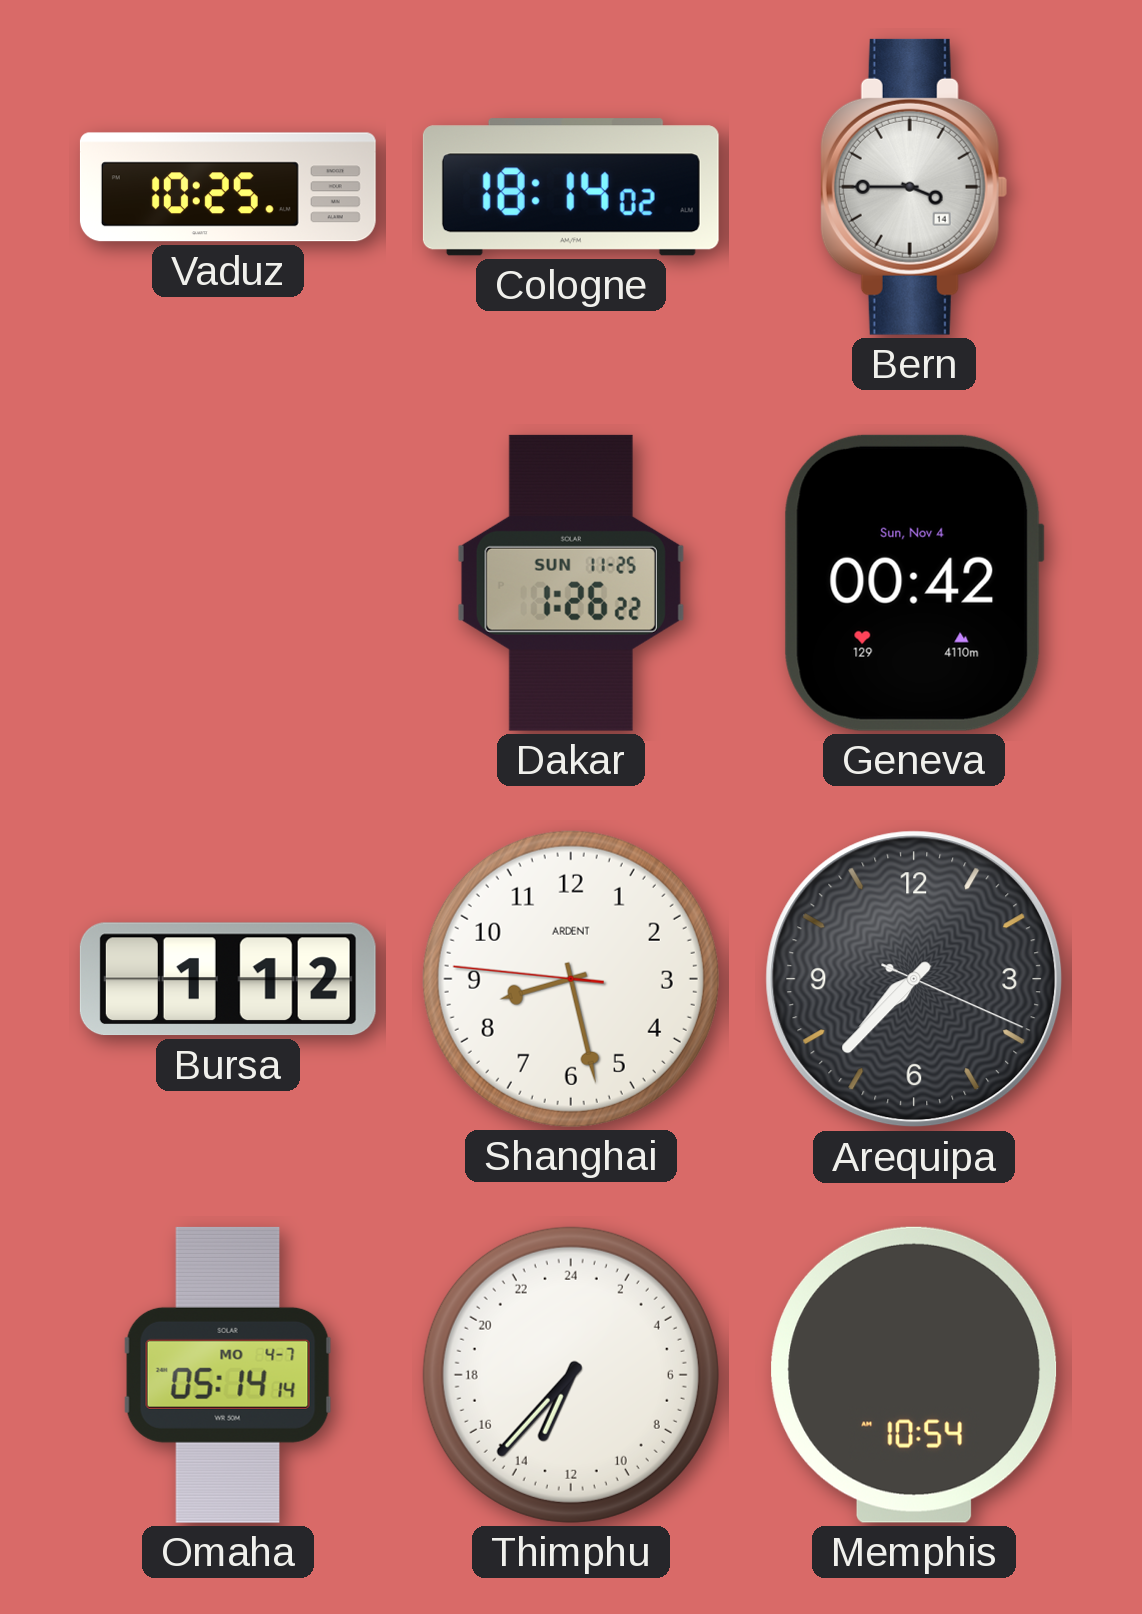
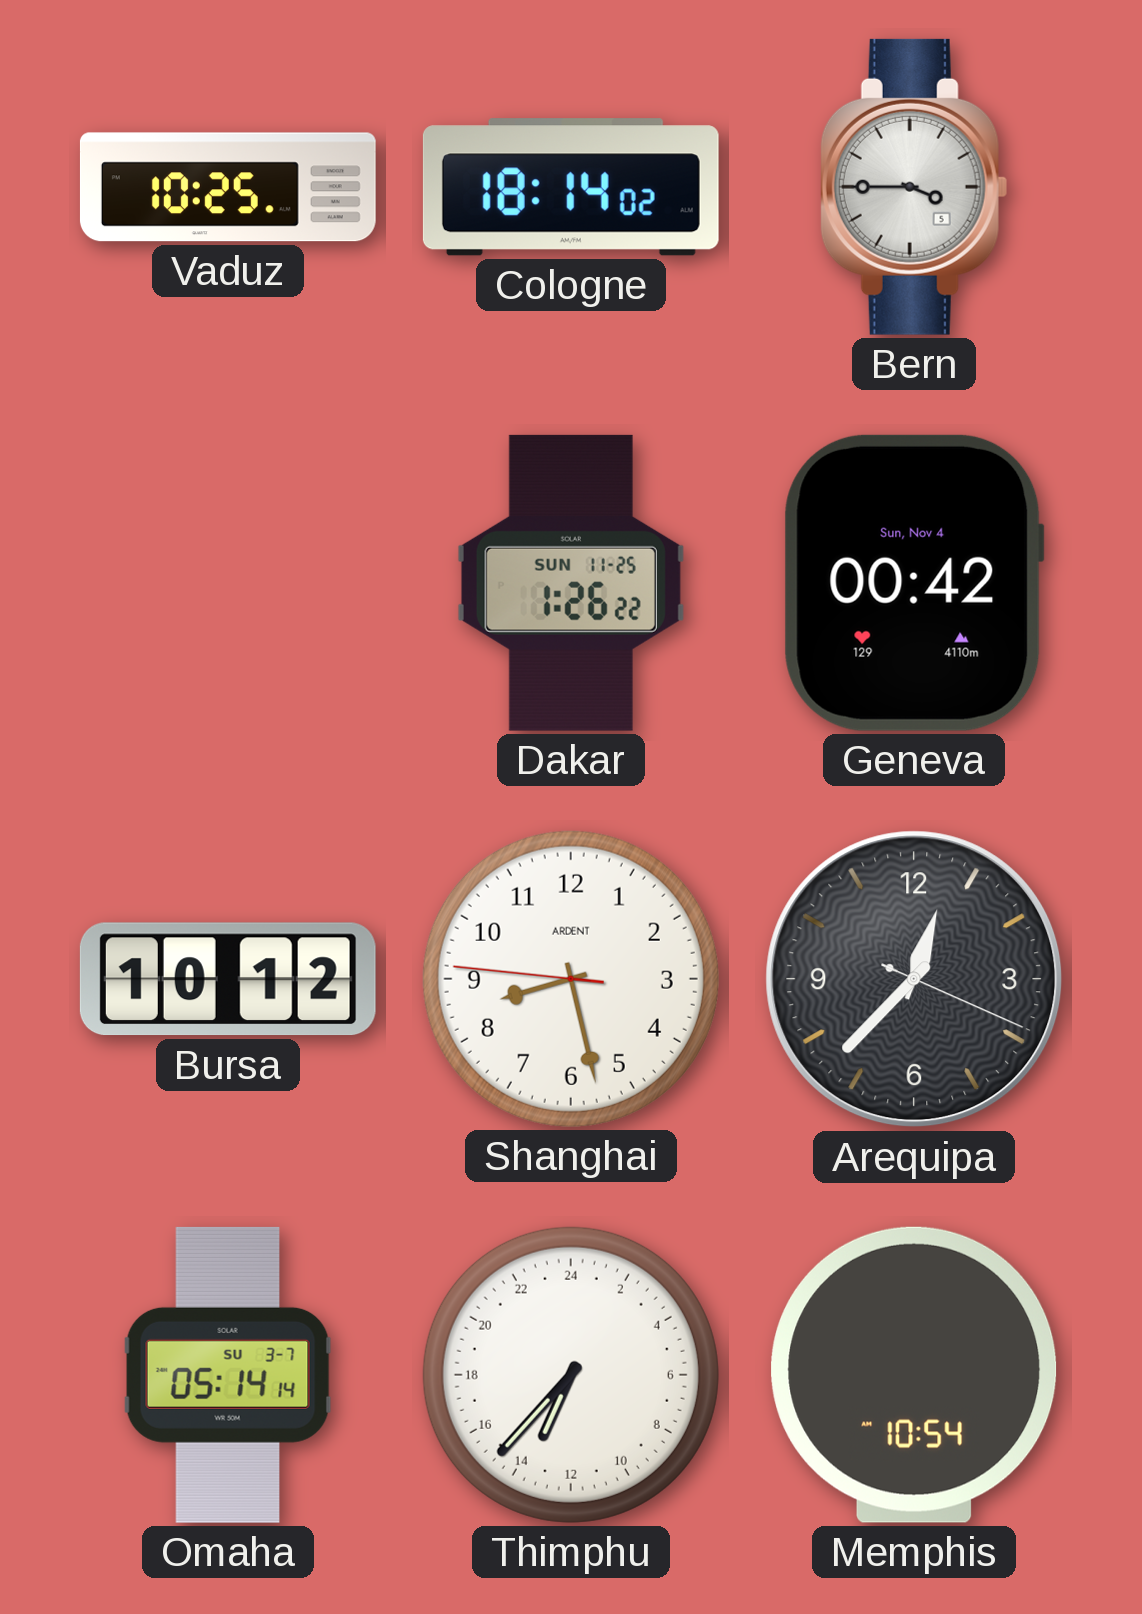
Bern date: 14 -> 5 (914, 187)
Bursa: 1:12 -> 10:12 (228, 979)
Arequipa: 7:37 -> 12:37 (914, 979)
Omaha date: MO 4-7 -> SU 3-7 (228, 1375)
